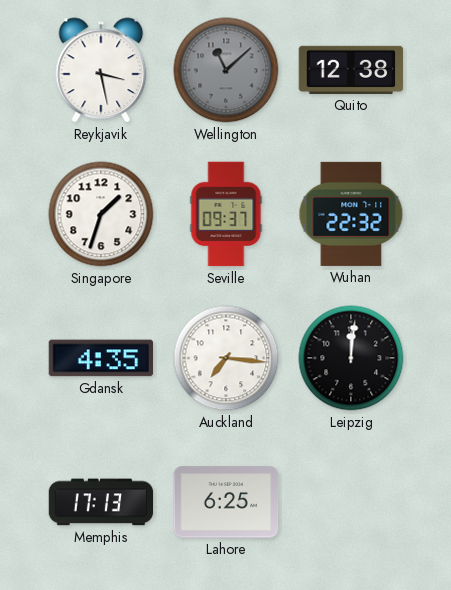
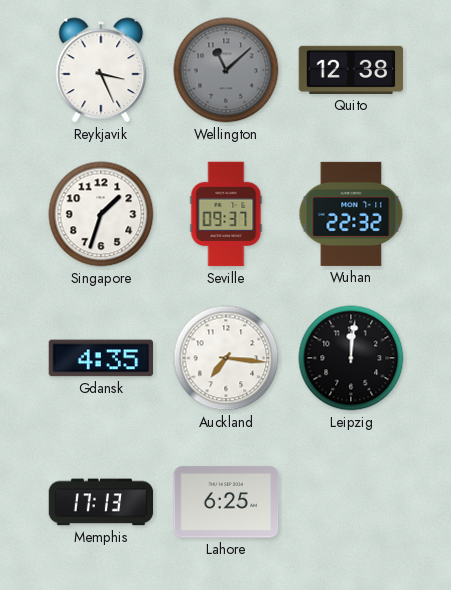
Reykjavik: 3:28 -> 3:26 (101, 70)
